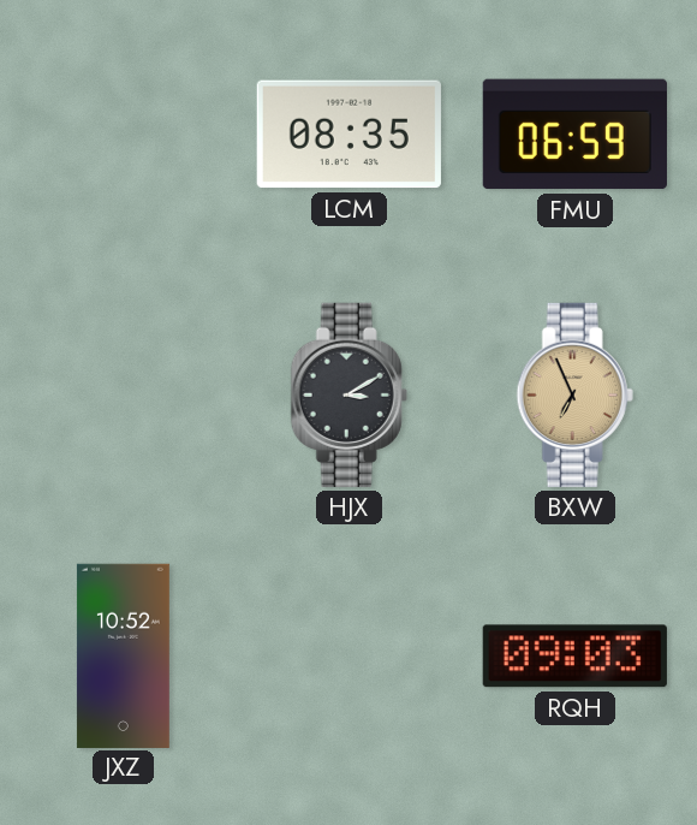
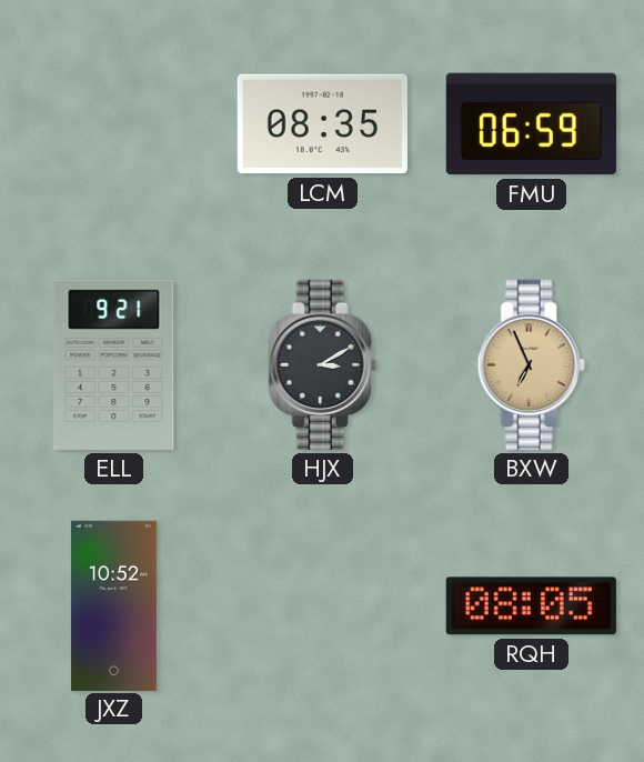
ELL: none -> 9:21 (114, 364)
RQH: 09:03 -> 08:05 (531, 606)
